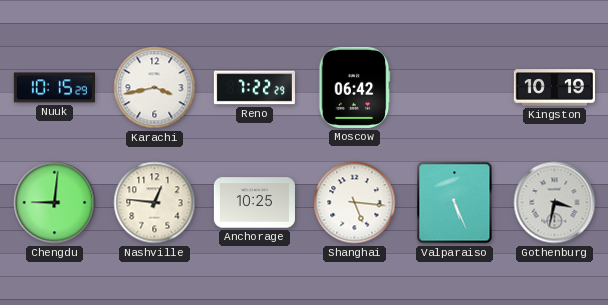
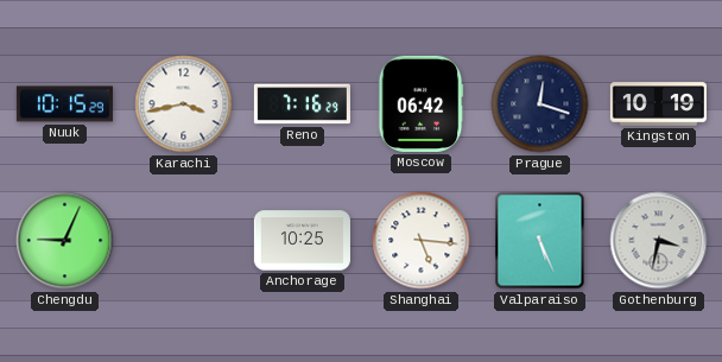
Reno: 7:22 -> 7:16 (302, 104)
Prague: none -> 12:18 (540, 104)
Chengdu: 9:01 -> 9:04 (65, 241)
Nashville: 12:46 -> none (155, 203)
